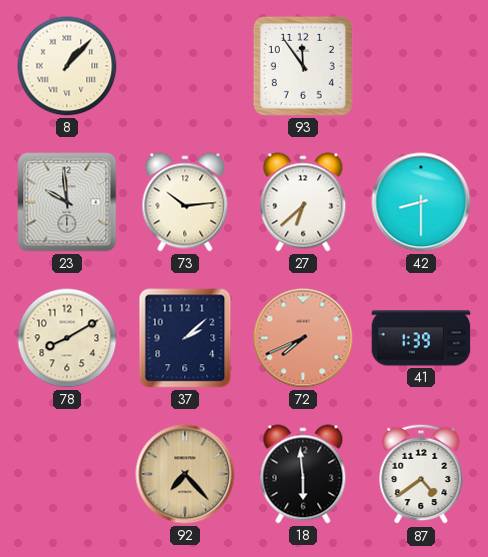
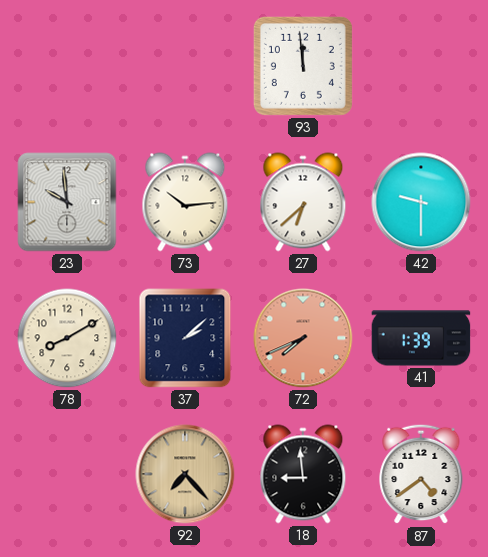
8: 1:07 -> none (67, 66)
93: 11:54 -> 11:59 (303, 66)
42: 8:30 -> 9:30 (421, 202)
18: 5:59 -> 8:59 (303, 474)
